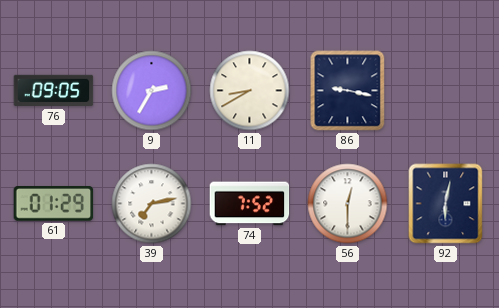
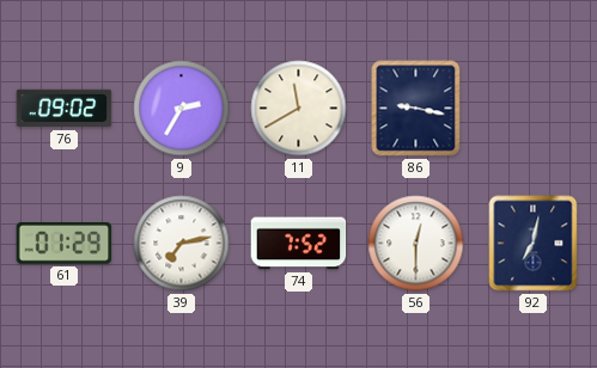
76: 09:05 -> 09:02 (65, 109)
11: 8:40 -> 11:40 (299, 109)
92: 6:02 -> 7:02 (534, 244)
